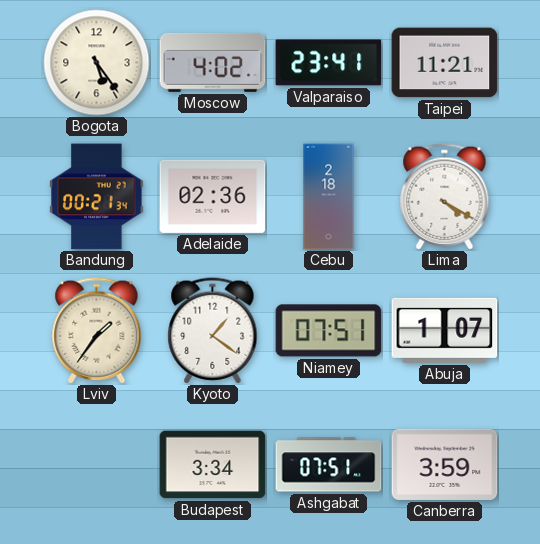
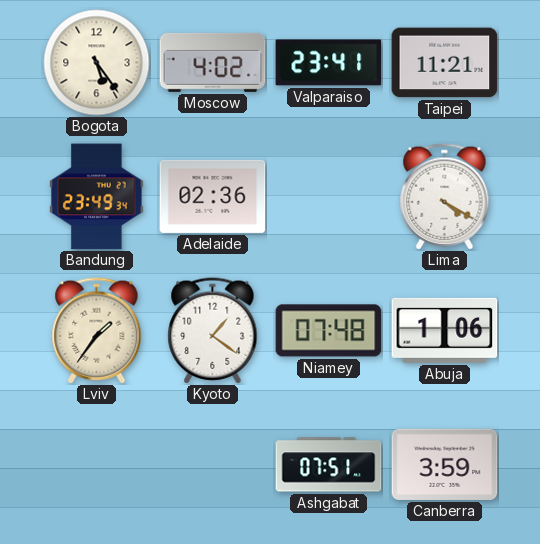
Bandung: 00:21 -> 23:49 (97, 197)
Cebu: 2:18 -> none (329, 197)
Niamey: 07:51 -> 07:48 (329, 331)
Abuja: 1:07 -> 1:06 (445, 330)
Budapest: 3:34 -> none (213, 465)
